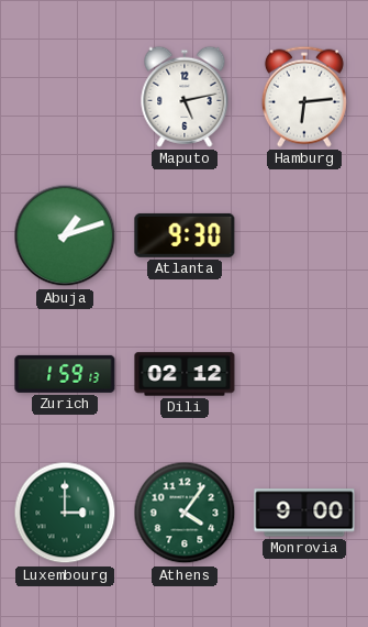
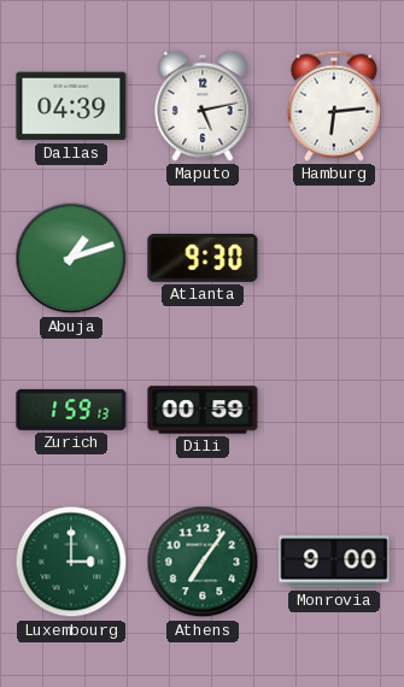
Dallas: none -> 04:39 (71, 106)
Dili: 02:12 -> 00:59 (203, 410)
Athens: 4:06 -> 7:06 (203, 562)
